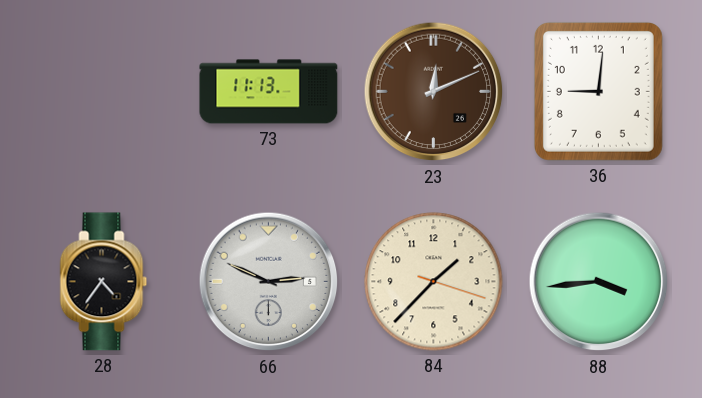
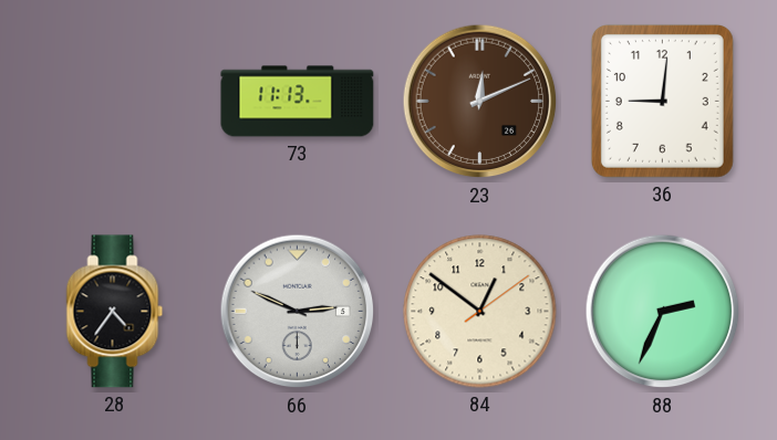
84: 1:37 -> 12:51 (480, 312)
88: 3:44 -> 2:34 (663, 312)
